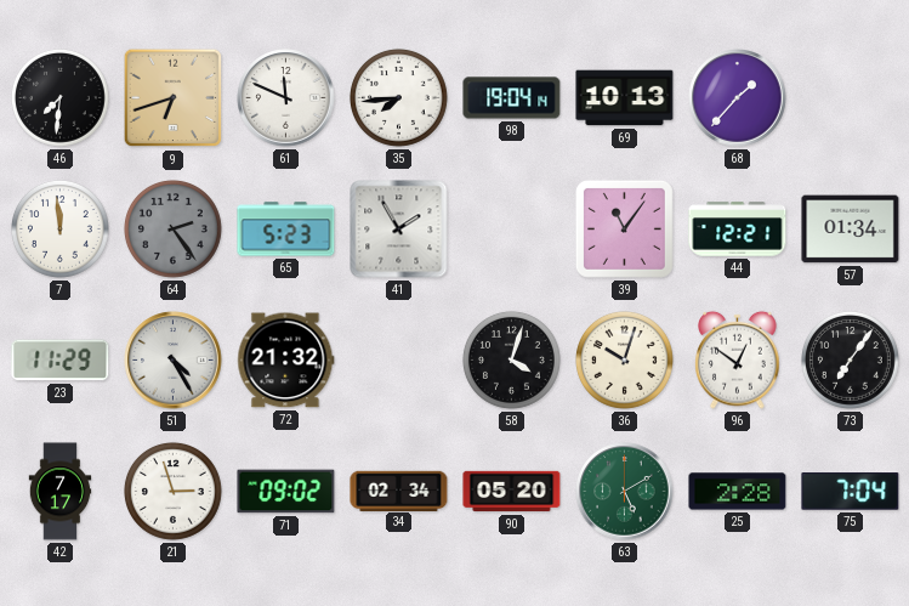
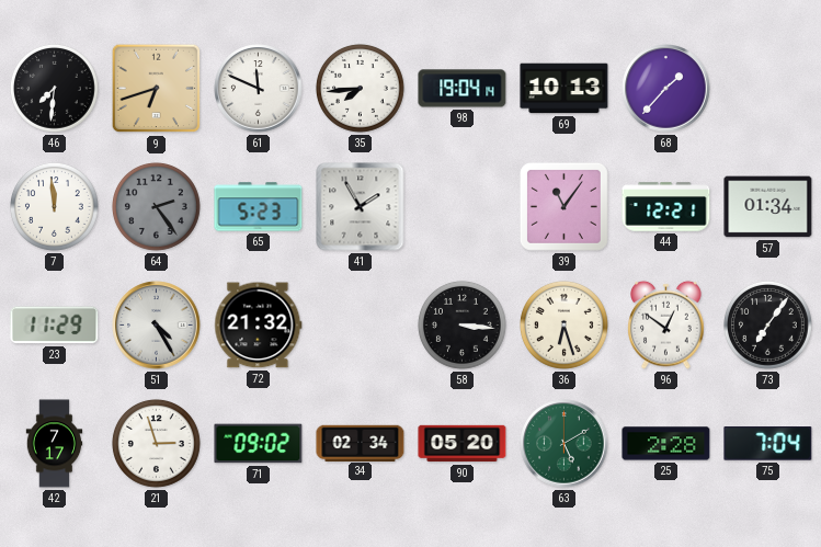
58: 4:03 -> 3:16 (463, 326)
36: 10:03 -> 6:27 (565, 326)
